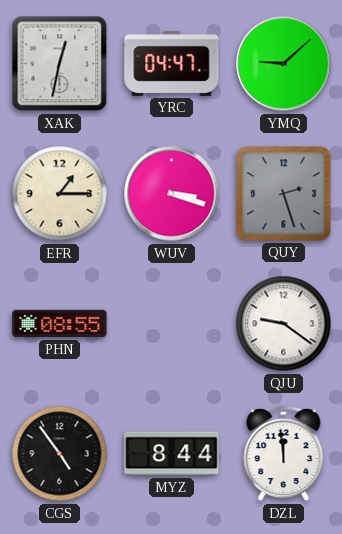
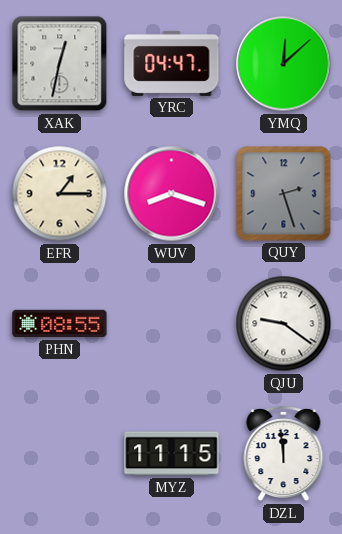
YMQ: 9:08 -> 12:08 (284, 64)
WUV: 3:18 -> 8:18 (172, 194)
CGS: 4:54 -> none (60, 454)
MYZ: 8:44 -> 11:15 (172, 454)
